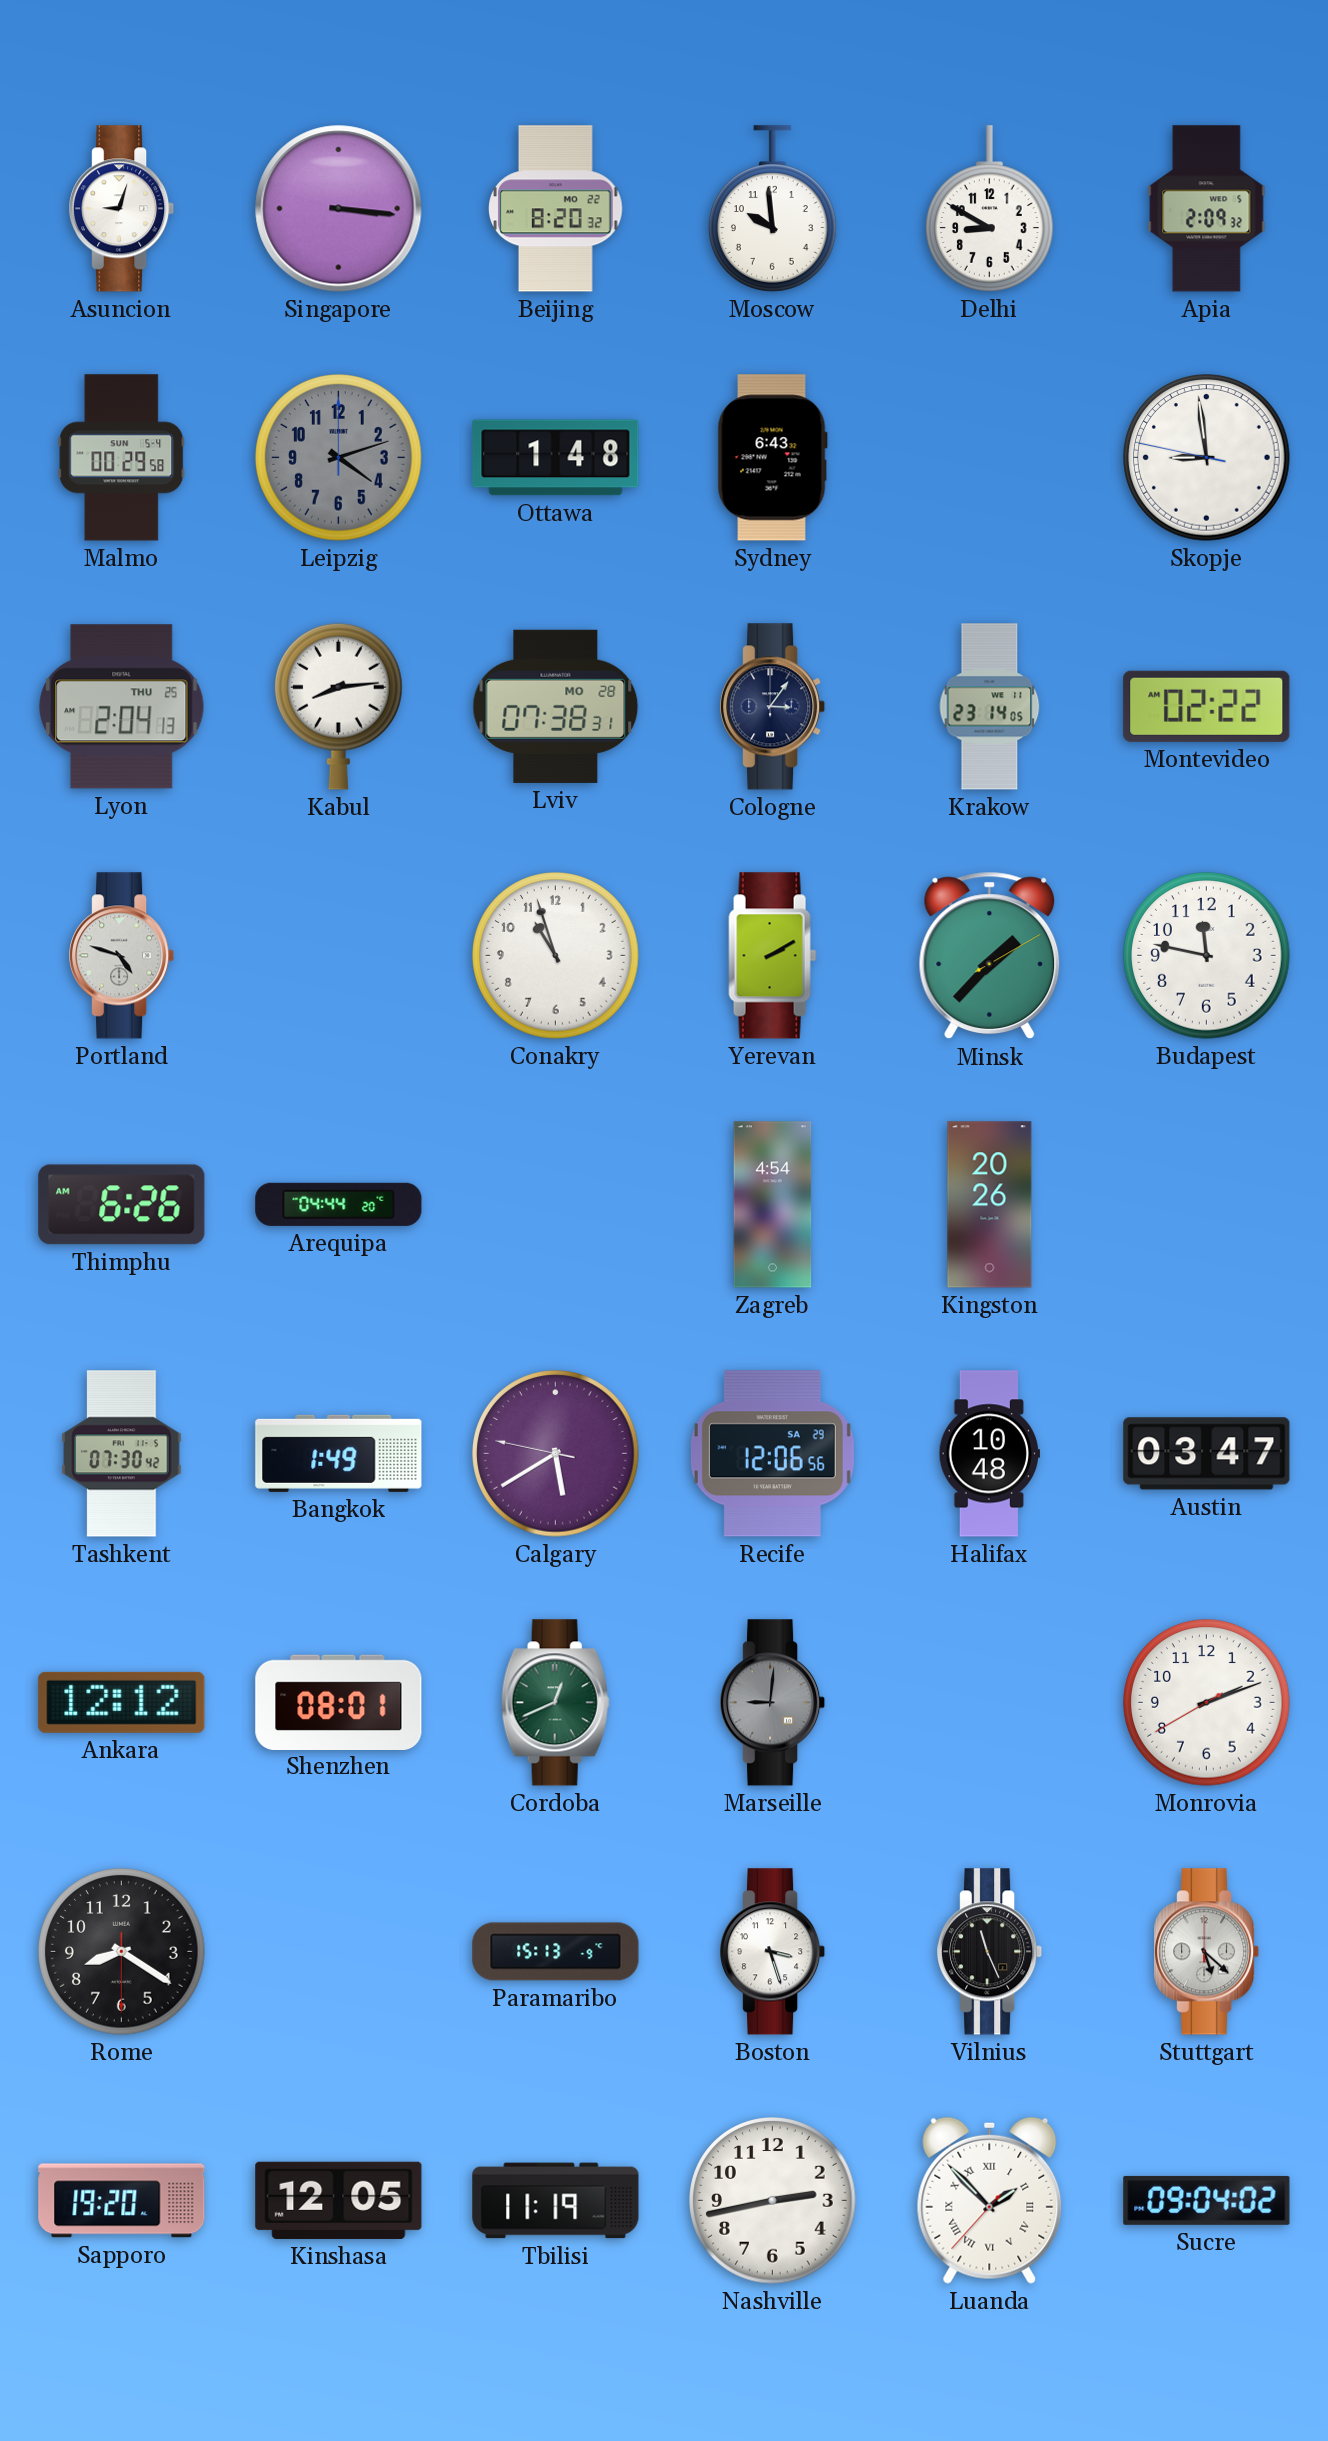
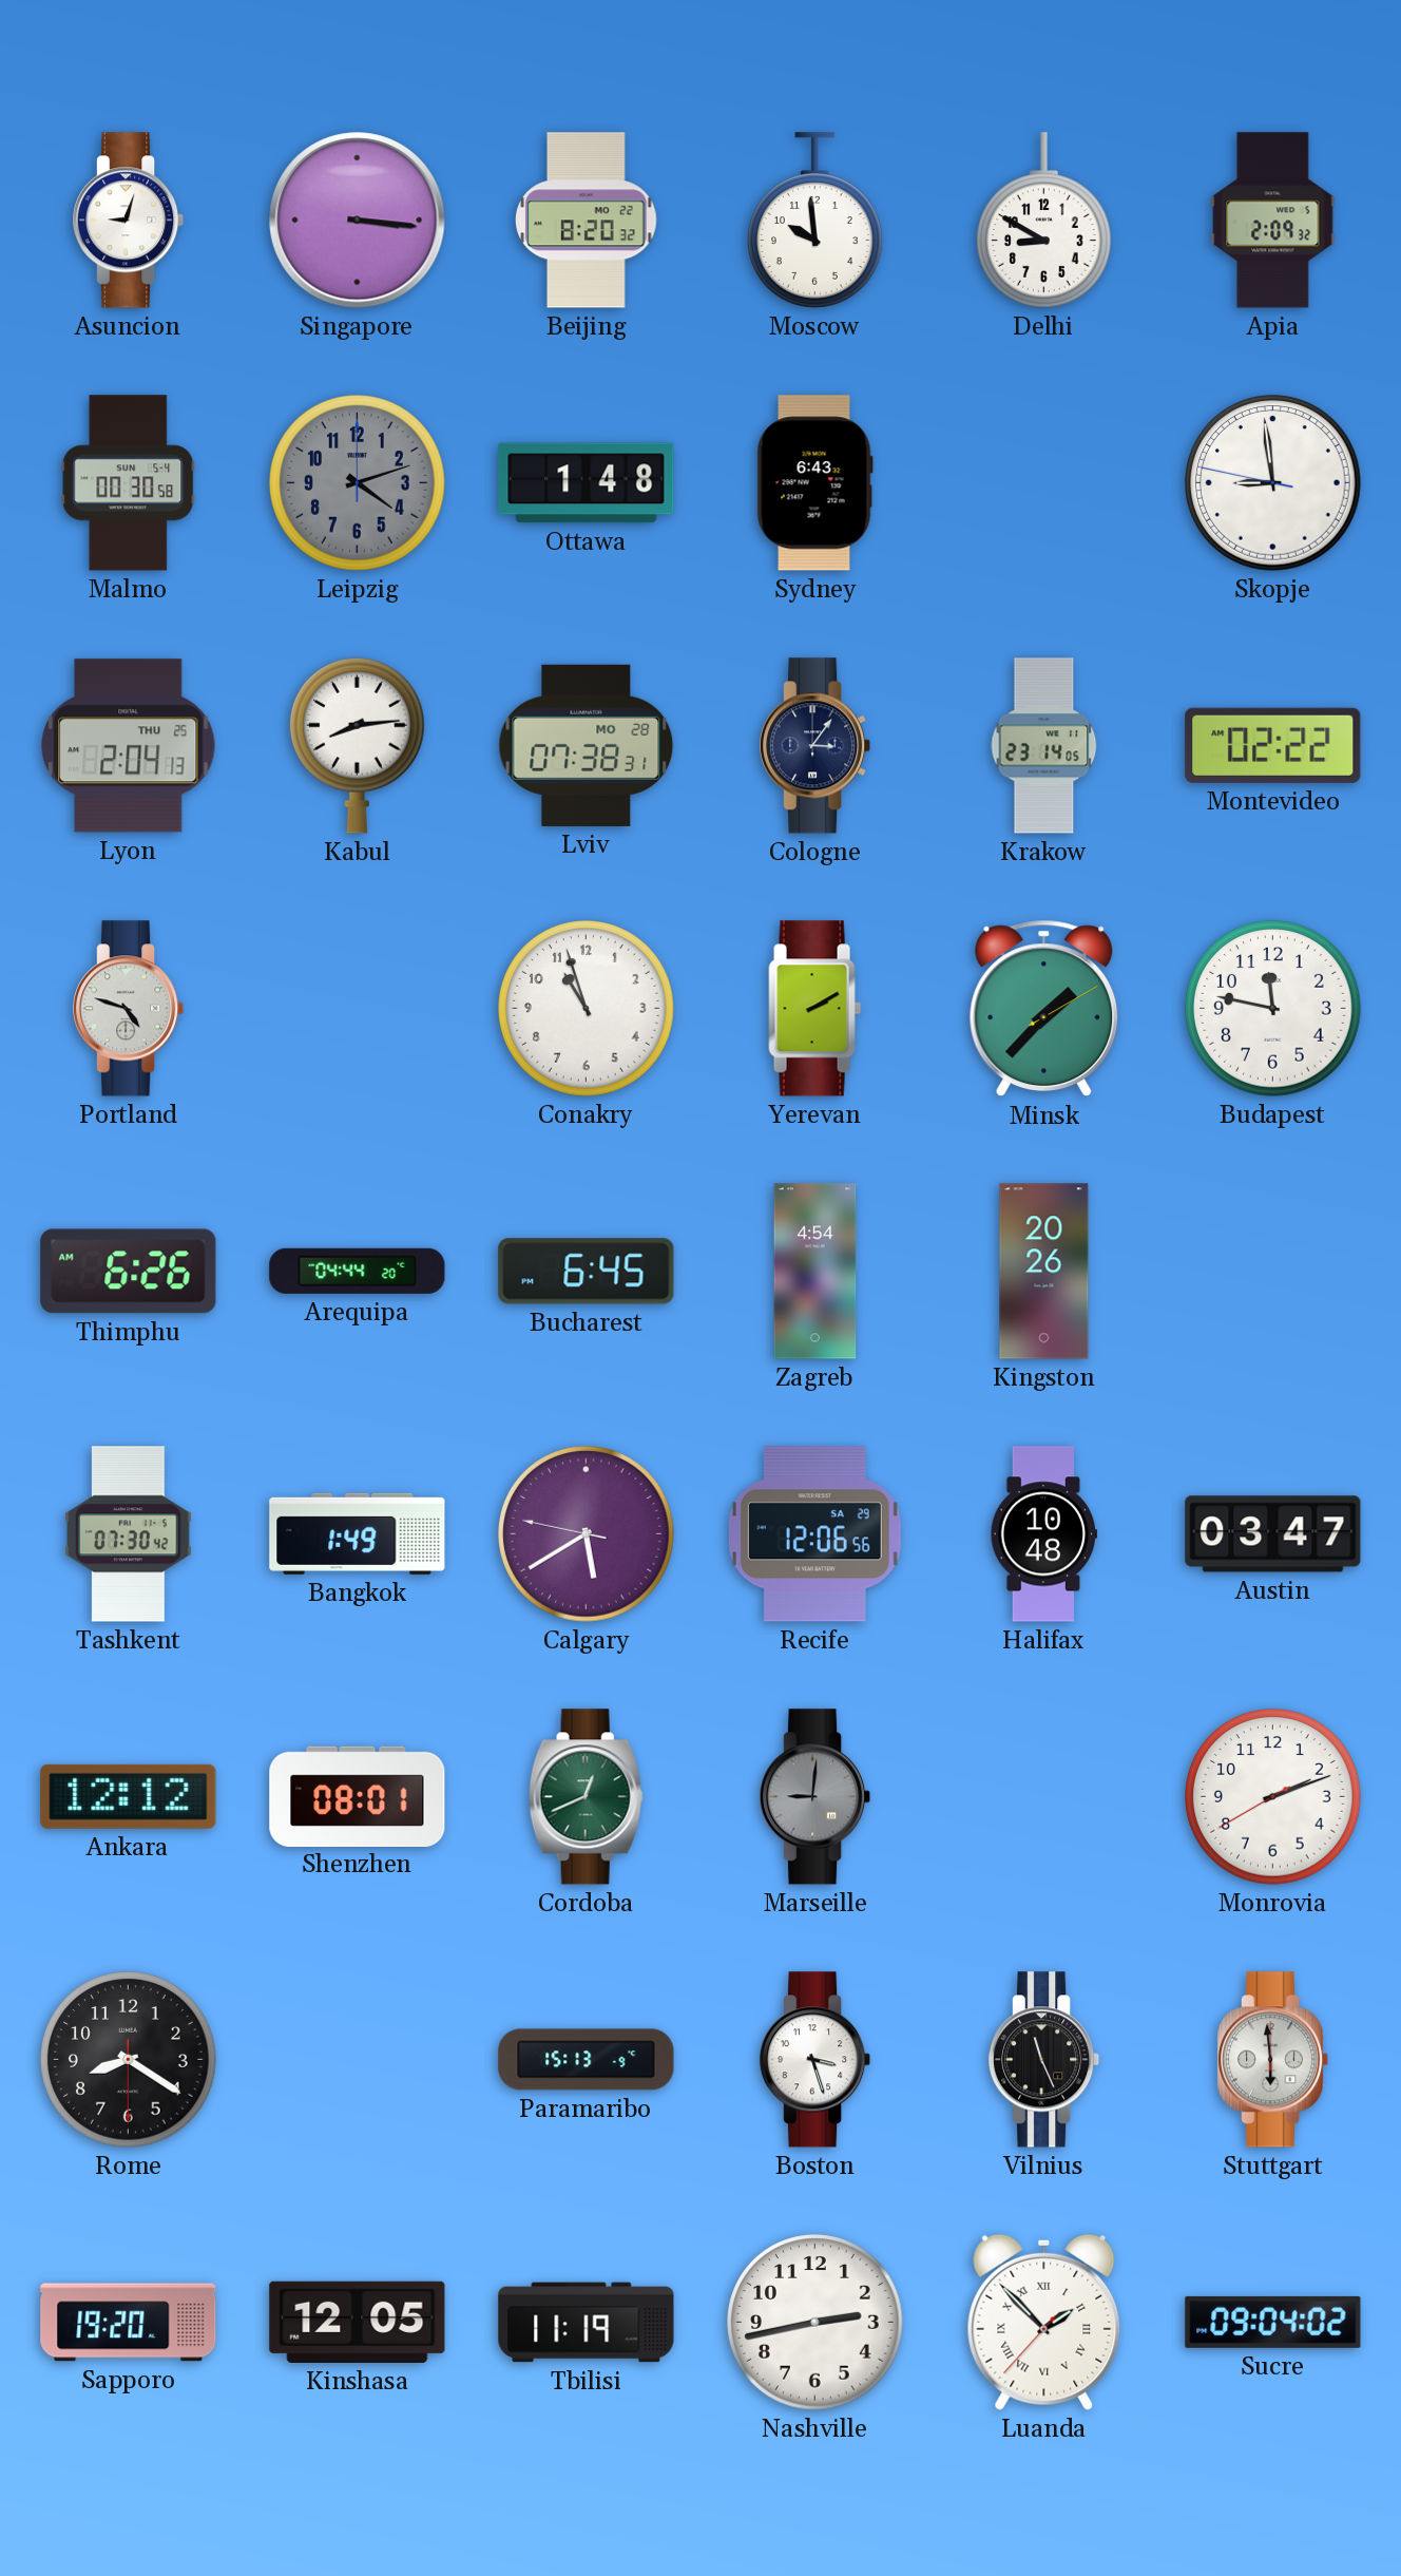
Malmo: 00:29 -> 00:30 (129, 483)
Bucharest: none -> 6:45 (587, 1272)
Stuttgart: 5:22 -> 5:59 (1274, 2060)
